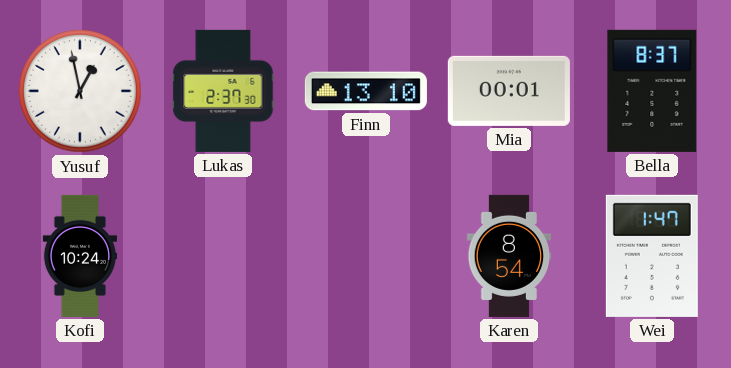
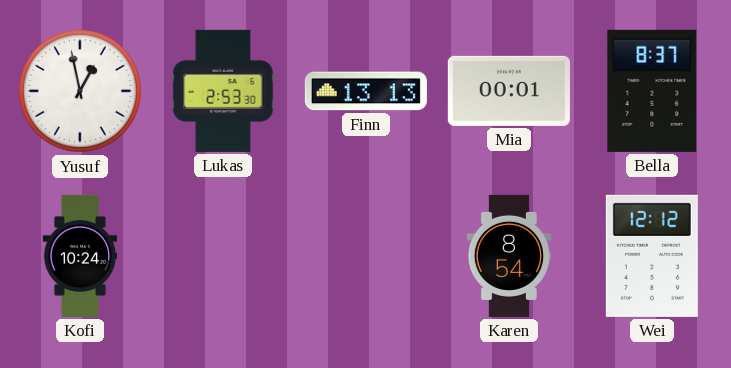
Lukas: 2:37 -> 2:53 (223, 91)
Finn: 13:10 -> 13:13 (366, 91)
Wei: 1:47 -> 12:12 (652, 256)
